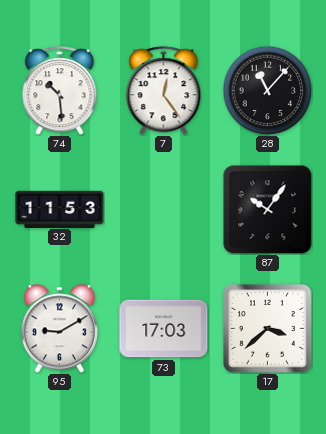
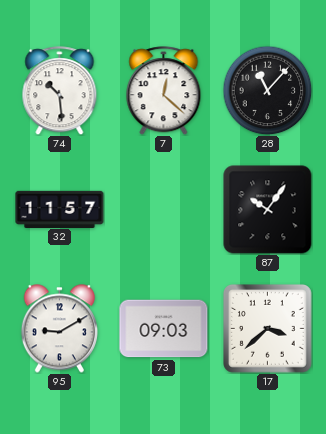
7: 12:24 -> 12:22 (164, 91)
32: 11:53 -> 11:57 (60, 209)
73: 17:03 -> 09:03 (164, 329)
